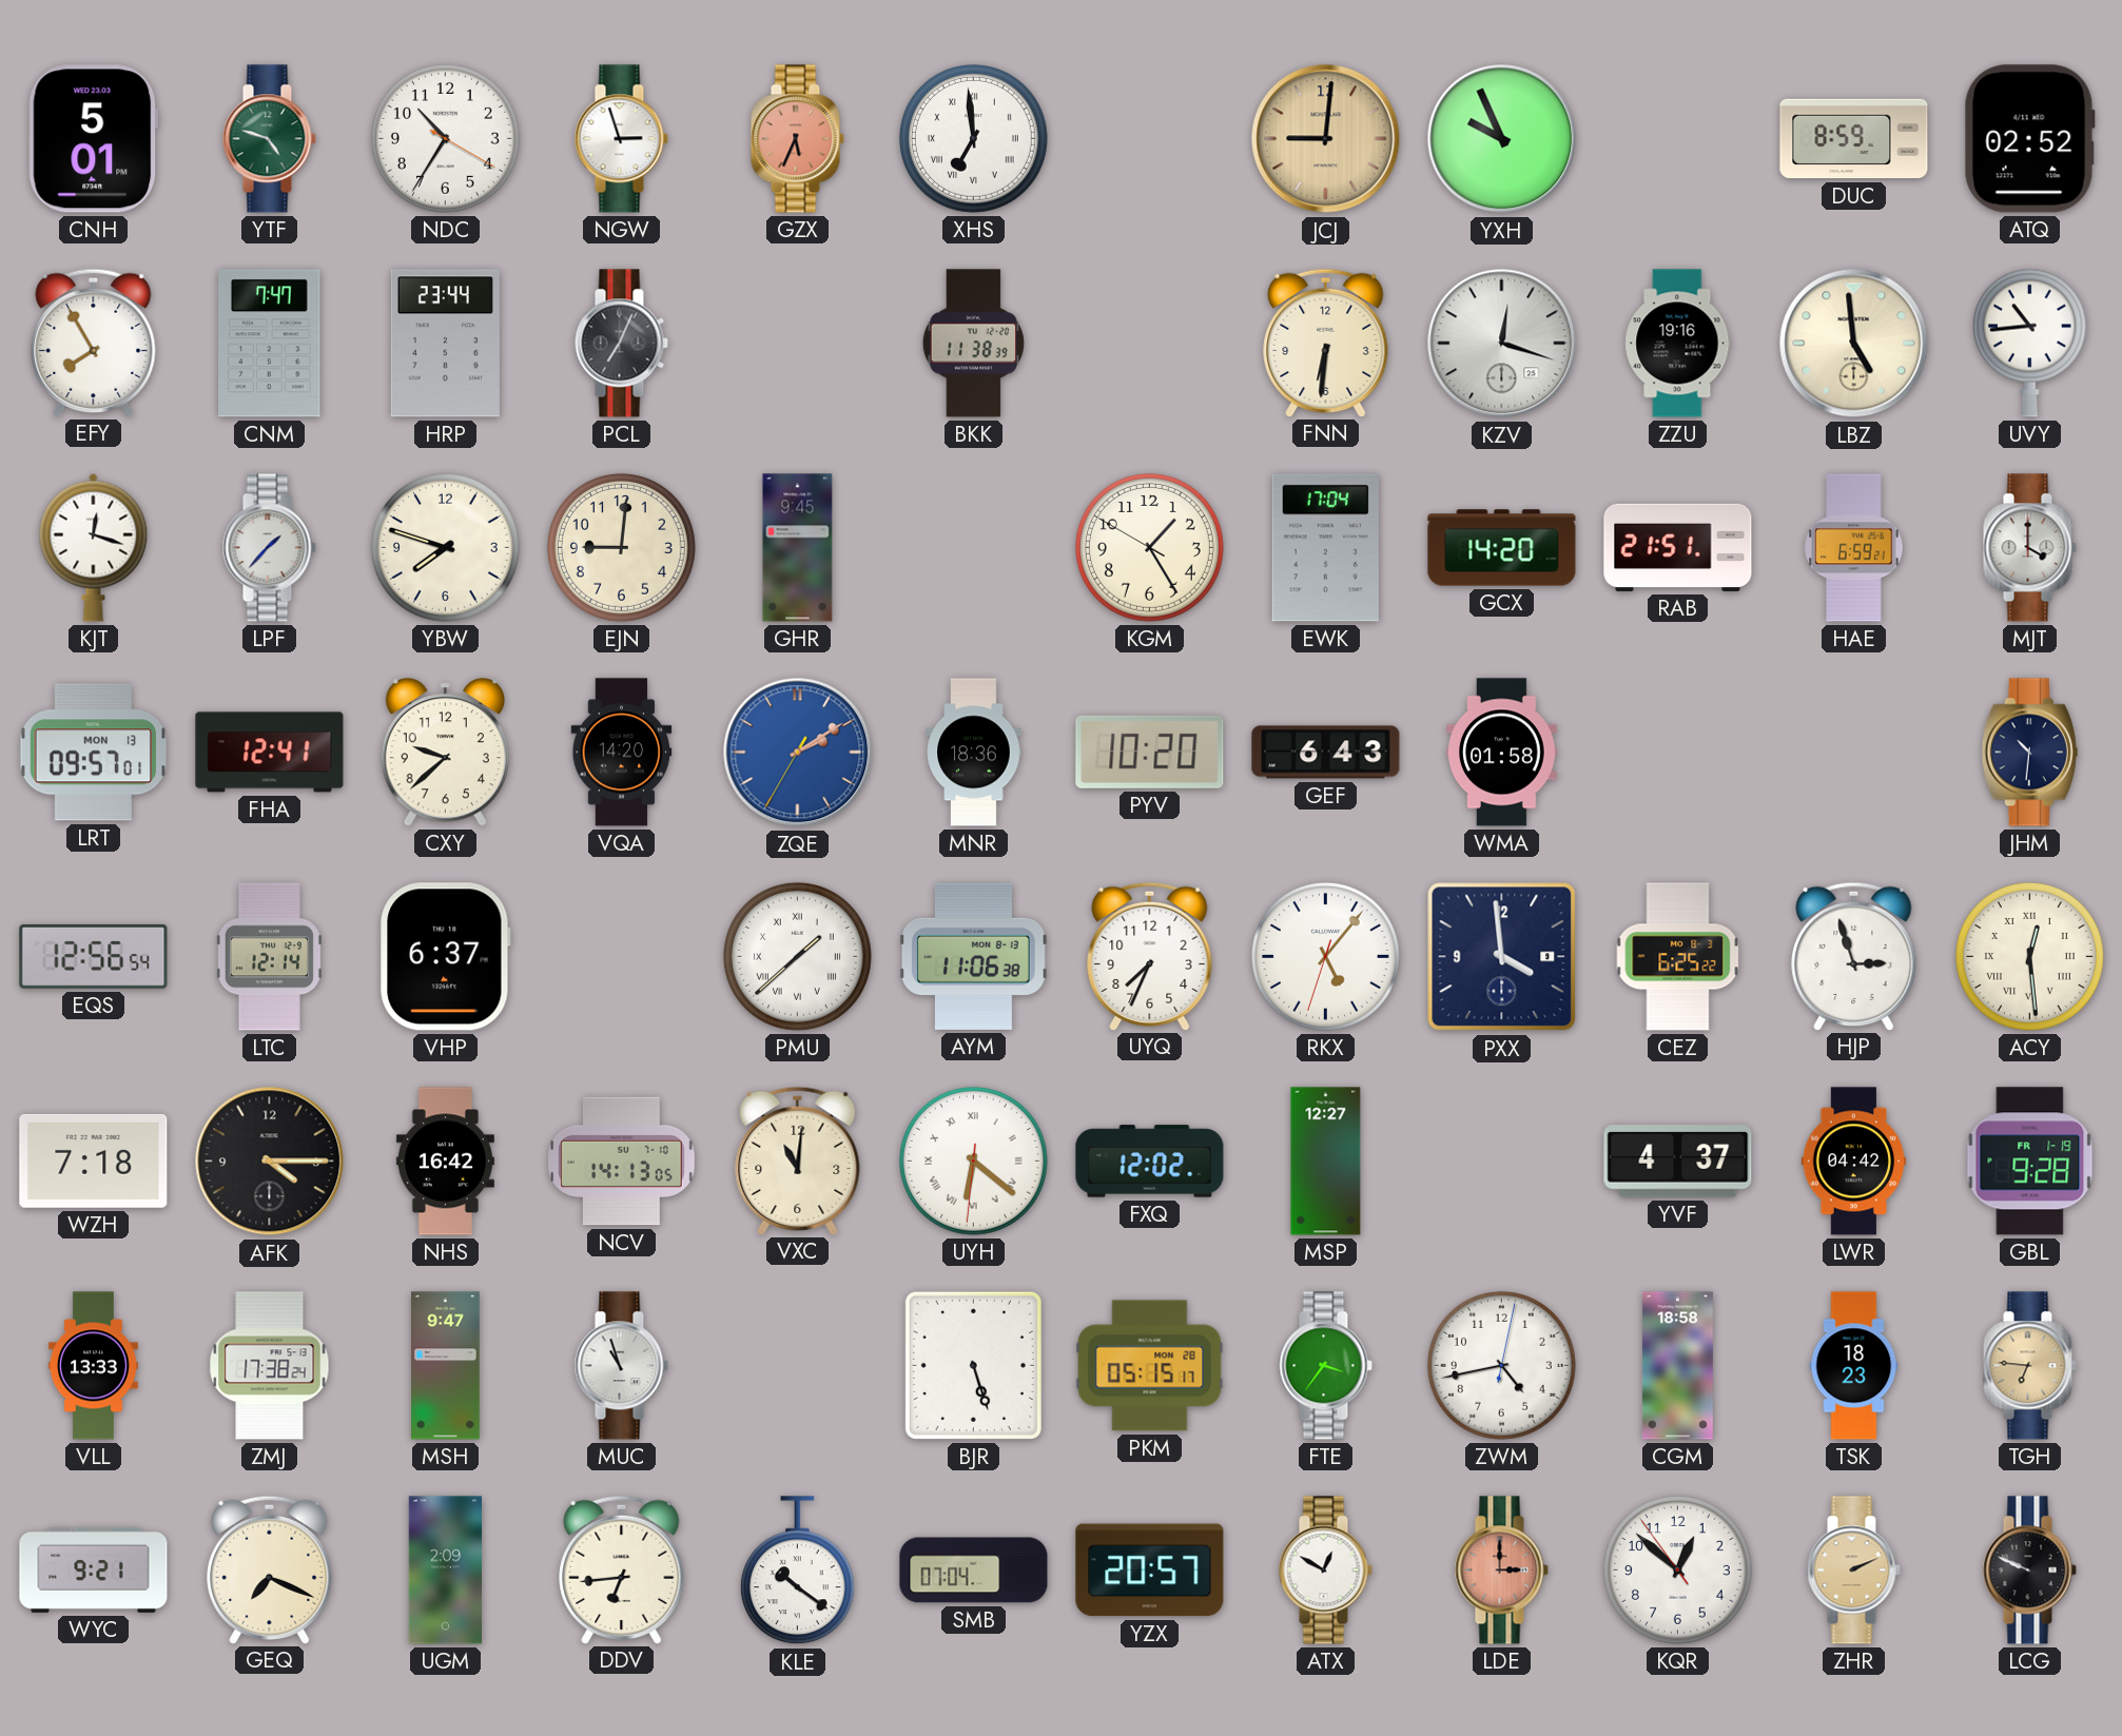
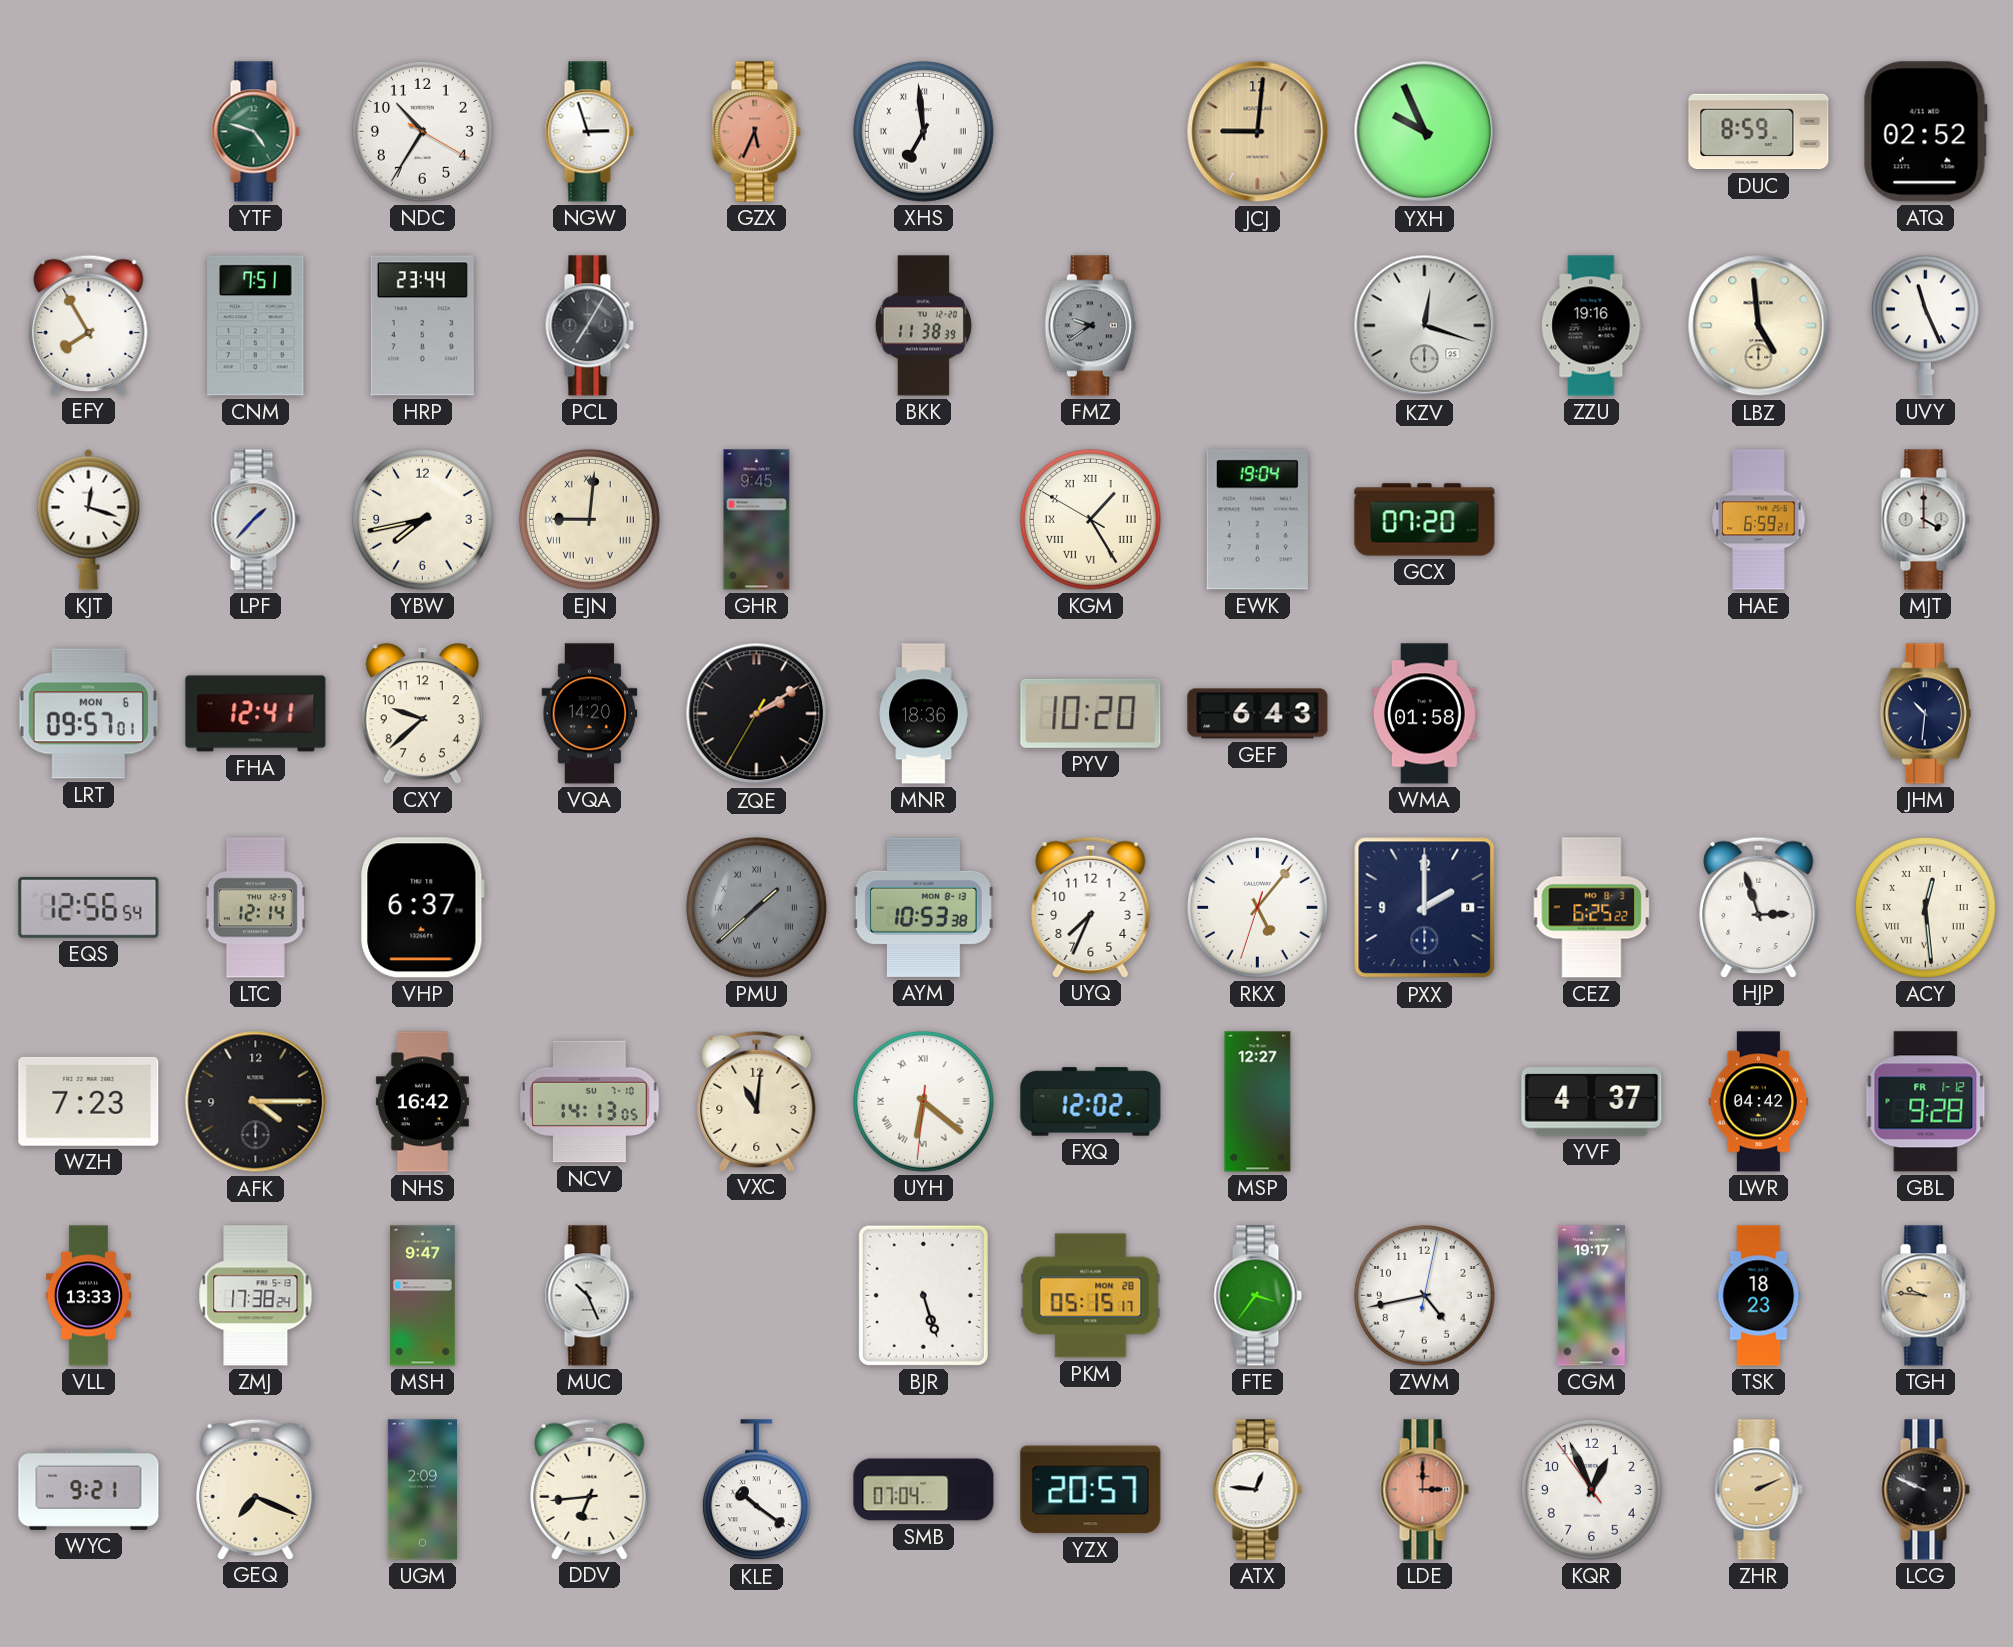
CNH: 5:01 -> none (94, 139)
CNM: 7:47 -> 7:51 (256, 326)
PCL: 7:04 -> 7:05 (589, 326)
FMZ: none -> 9:39 (1090, 326)
FNN: 6:31 -> none (1326, 343)
UVY: 10:44 -> 11:26 (1925, 325)
YBW: 7:48 -> 7:43 (422, 519)
EJN numerals: Arabic -> Roman (589, 519)
KGM numerals: Arabic -> Roman (1090, 519)
EWK: 17:04 -> 19:04 (1257, 520)
GCX: 14:20 -> 07:20 (1425, 520)
RAB: 21:51 -> none (1678, 547)
LRT date: MON 13 -> MON 6 (89, 714)
ZQE dial: blue -> black (757, 714)
PMU dial: white -> grey (756, 907)
AYM: 11:06 -> 10:53 (923, 907)
PXX: 3:59 -> 2:00 (1425, 908)
WZH: 7:18 -> 7:23 (89, 1101)
GBL date: FR 1-19 -> FR 1-12 (1926, 1102)
MUC: 10:57 -> 10:26 (589, 1296)
CGM: 18:58 -> 19:17 (1591, 1296)
TGH: 6:46 -> 9:46 (1925, 1296)
ATX: 12:50 -> 12:46 (1257, 1490)
KQR: 12:51 -> 12:55 (1591, 1489)
